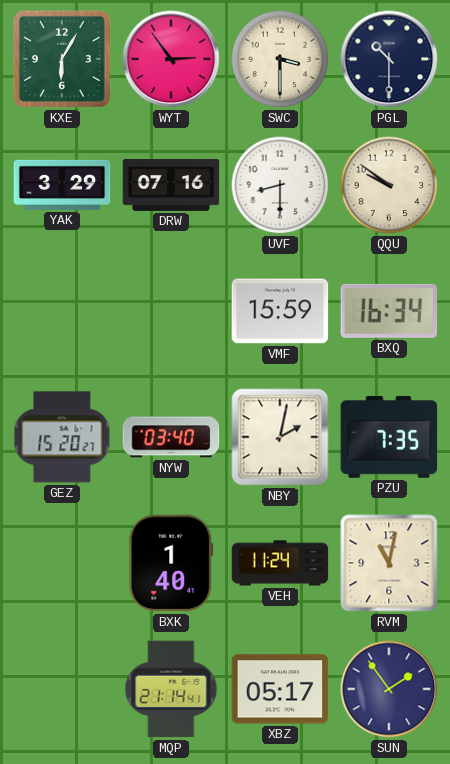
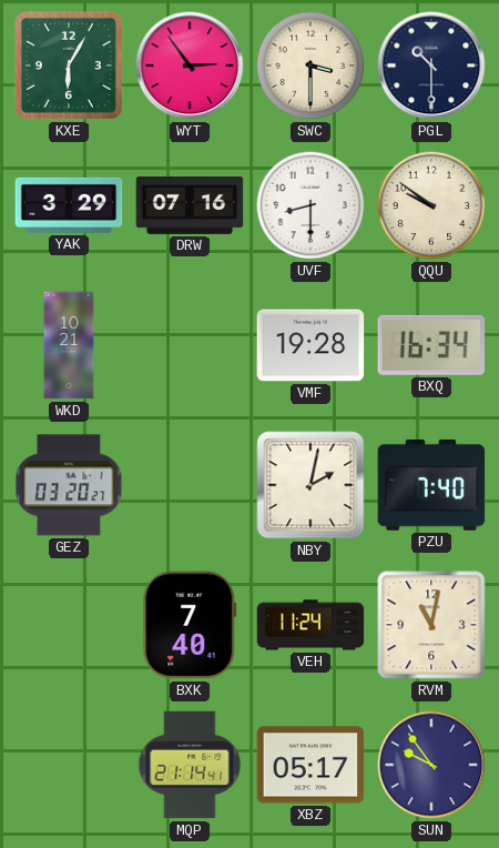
WKD: none -> 10:21 (69, 345)
VMF: 15:59 -> 19:28 (310, 345)
GEZ: 15:20 -> 03:20 (69, 485)
NYW: 03:40 -> none (171, 437)
PZU: 7:35 -> 7:40 (431, 485)
BXK: 1:40 -> 7:40 (190, 625)
SUN: 1:54 -> 9:54 (431, 765)
